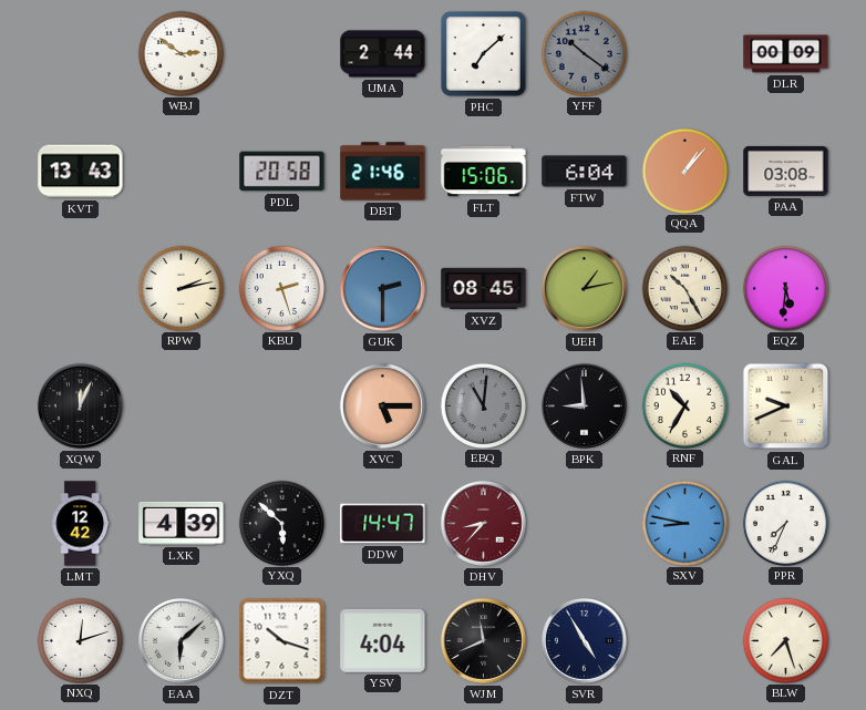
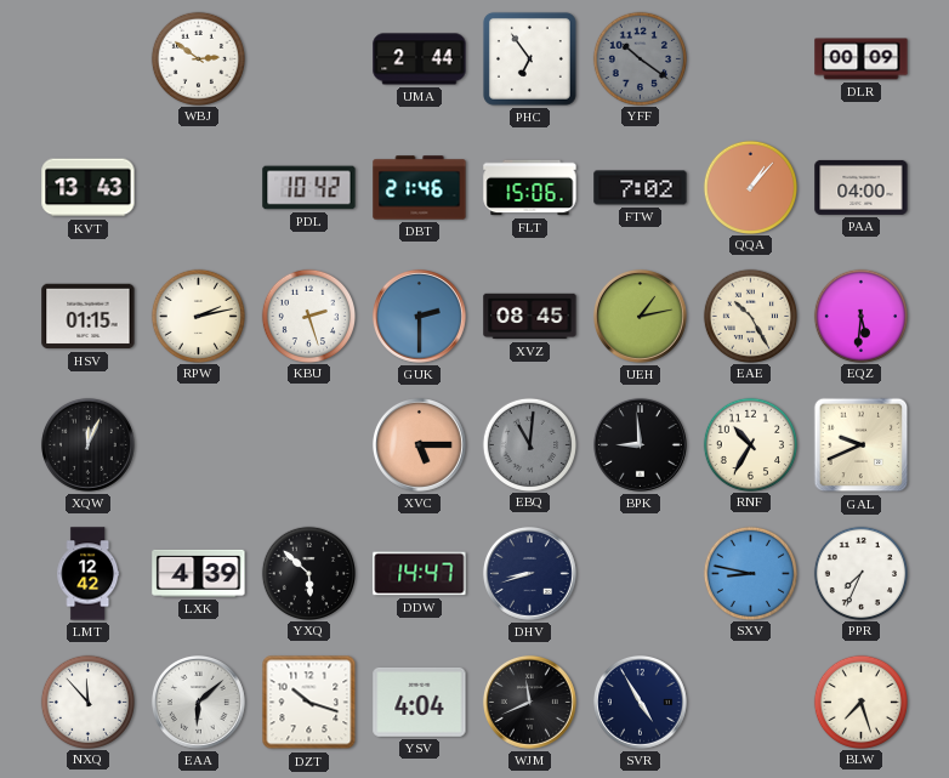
PHC: 7:08 -> 6:54 (529, 58)
PDL: 20:58 -> 10:42 (309, 188)
FTW: 6:04 -> 7:02 (641, 188)
PAA: 03:08 -> 04:00 (862, 187)
HSV: none -> 01:15 (89, 317)
DHV: 8:37 -> 8:42 (529, 573)
DHV dial: burgundy -> navy (529, 573)
NXQ: 12:12 -> 11:53 (87, 702)
